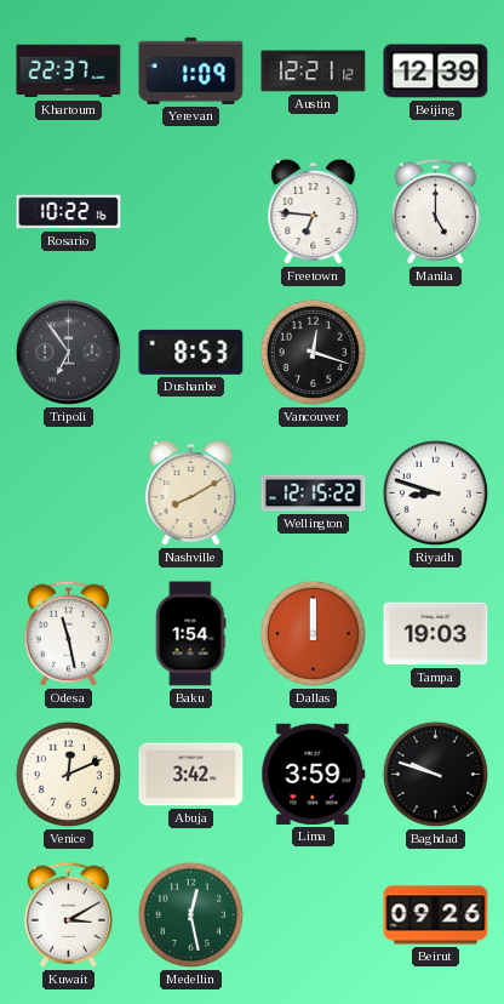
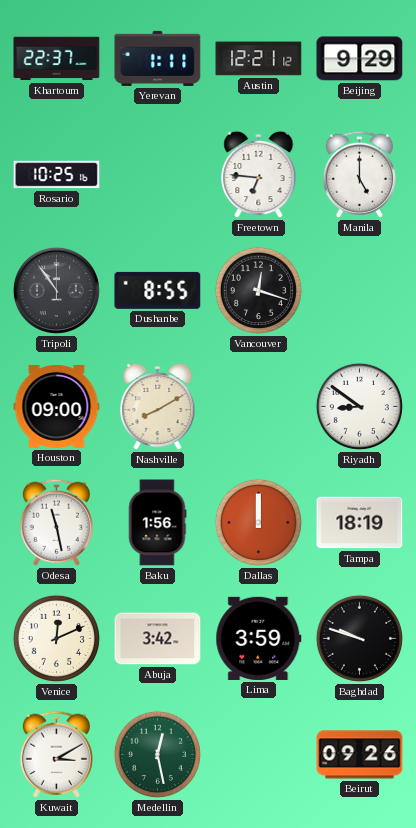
Yerevan: 1:09 -> 1:11 (158, 58)
Beijing: 12:39 -> 9:29 (360, 59)
Rosario: 10:22 -> 10:25 (57, 175)
Tripoli: 6:54 -> 10:54 (56, 290)
Dushanbe: 8:53 -> 8:55 (158, 290)
Houston: none -> 09:00 (57, 406)
Wellington: 12:15 -> none (314, 494)
Riyadh: 8:48 -> 8:51 (359, 406)
Baku: 1:54 -> 1:56 (157, 523)
Tampa: 19:03 -> 18:19 (360, 523)
